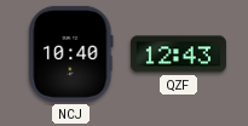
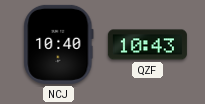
QZF: 12:43 -> 10:43 (147, 45)
